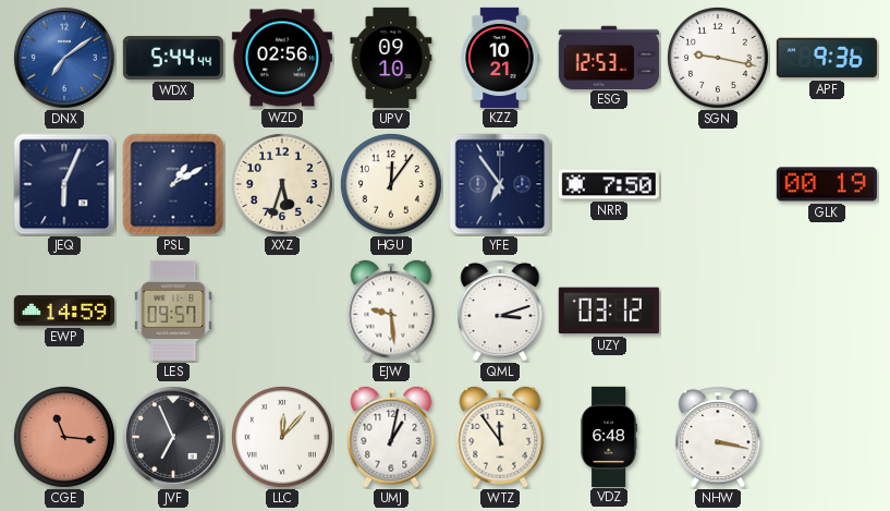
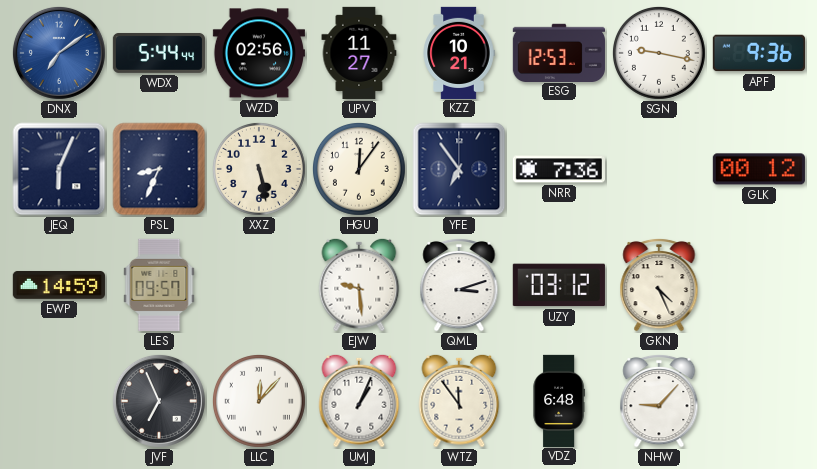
UPV: 09:10 -> 11:27 (359, 53)
PSL: 1:10 -> 8:34 (159, 169)
XXZ: 5:33 -> 5:28 (259, 169)
NRR: 7:50 -> 7:36 (559, 169)
GLK: 00:19 -> 00:12 (759, 169)
GKN: none -> 4:26 (659, 285)
CGE: 11:16 -> none (64, 437)
UMJ: 1:02 -> 1:04 (359, 401)
NHW: 3:17 -> 9:07 (659, 401)
